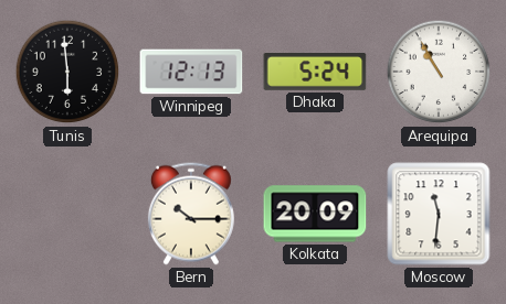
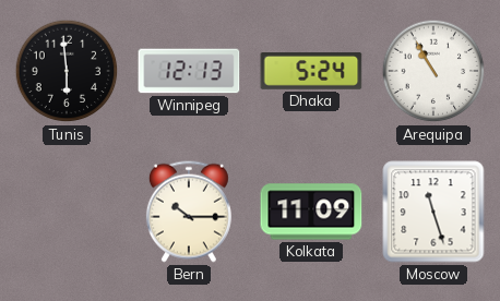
Kolkata: 20:09 -> 11:09 (311, 212)
Moscow: 11:31 -> 11:27 (433, 212)
